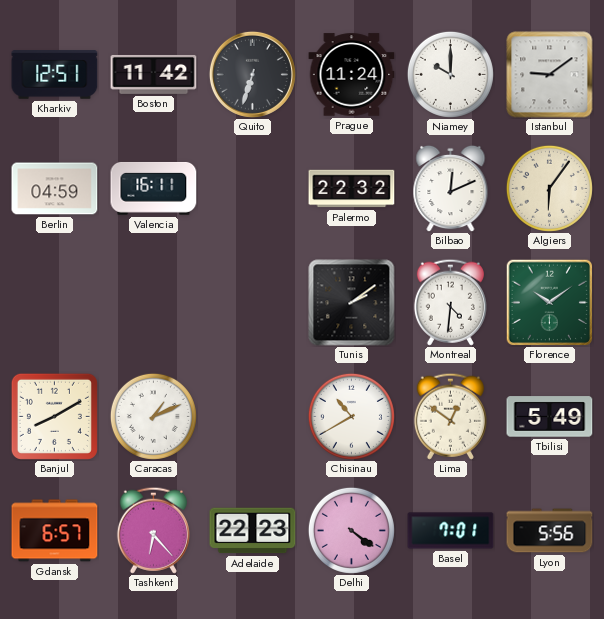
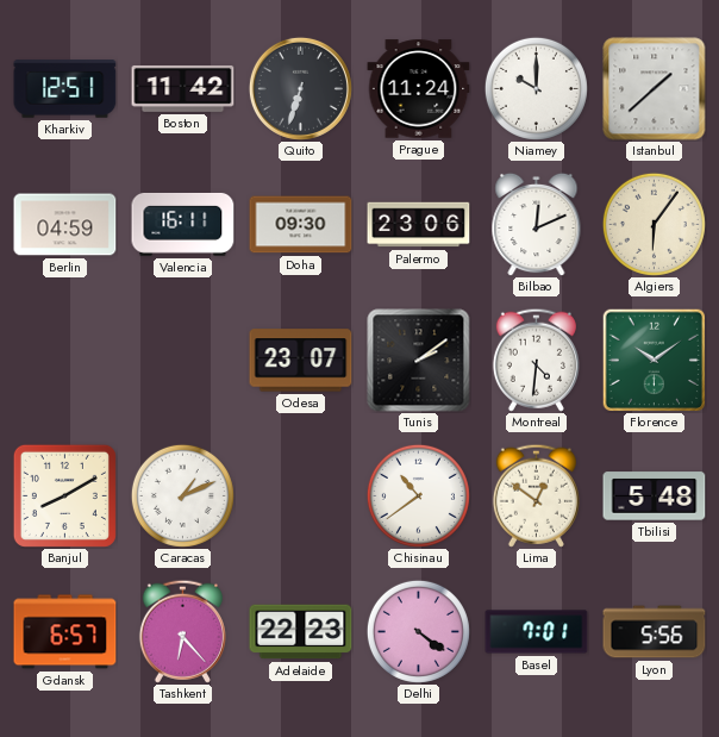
Istanbul: 9:09 -> 1:38 (655, 89)
Doha: none -> 09:30 (301, 225)
Palermo: 22:32 -> 23:06 (419, 225)
Odesa: none -> 23:07 (301, 361)
Chisinau: 10:40 -> 10:39 (418, 495)
Tbilisi: 5:49 -> 5:48 (655, 496)
